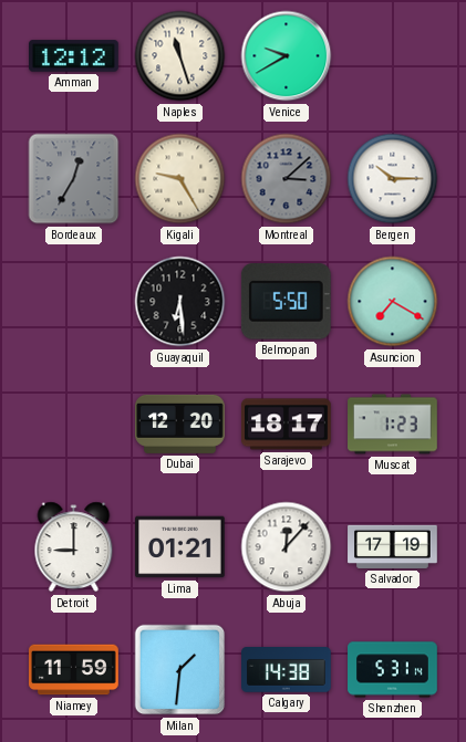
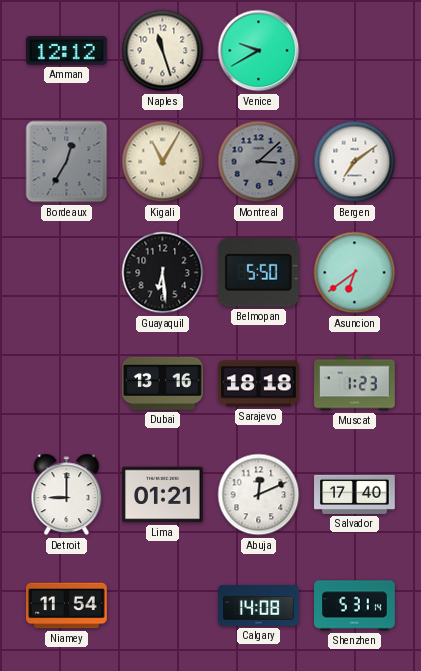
Kigali: 9:25 -> 11:05 (163, 162)
Bergen: 10:15 -> 7:09 (355, 162)
Asuncion: 7:20 -> 6:39 (355, 273)
Dubai: 12:20 -> 13:16 (163, 383)
Sarajevo: 18:17 -> 18:18 (259, 384)
Abuja: 12:07 -> 12:11 (259, 495)
Salvador: 17:19 -> 17:40 (355, 494)
Niamey: 11:59 -> 11:54 (67, 606)
Milan: 1:31 -> none (180, 670)
Calgary: 14:38 -> 14:08 (259, 606)
